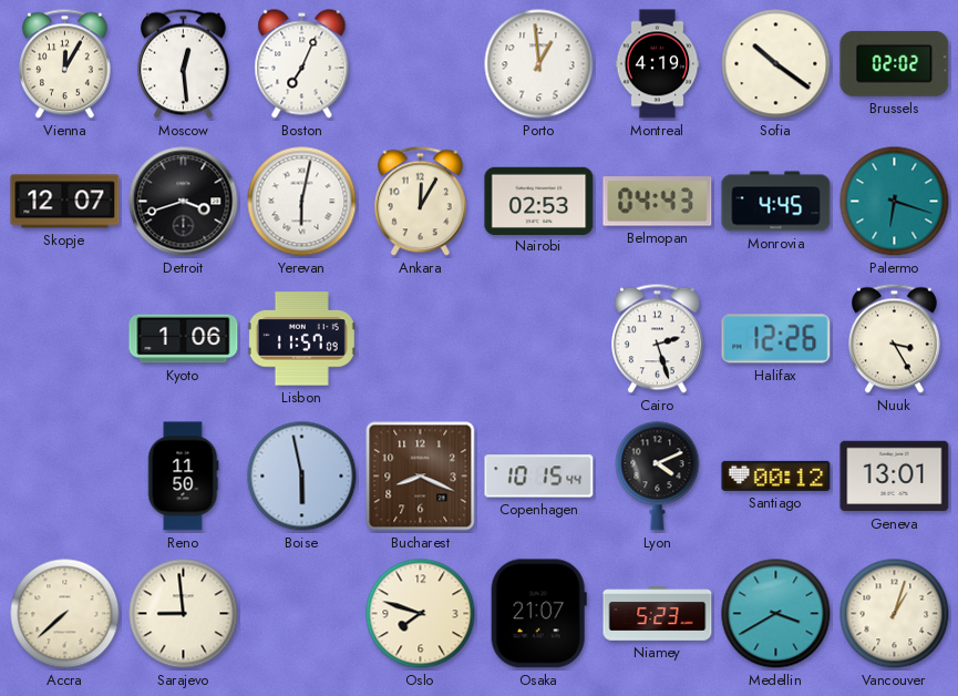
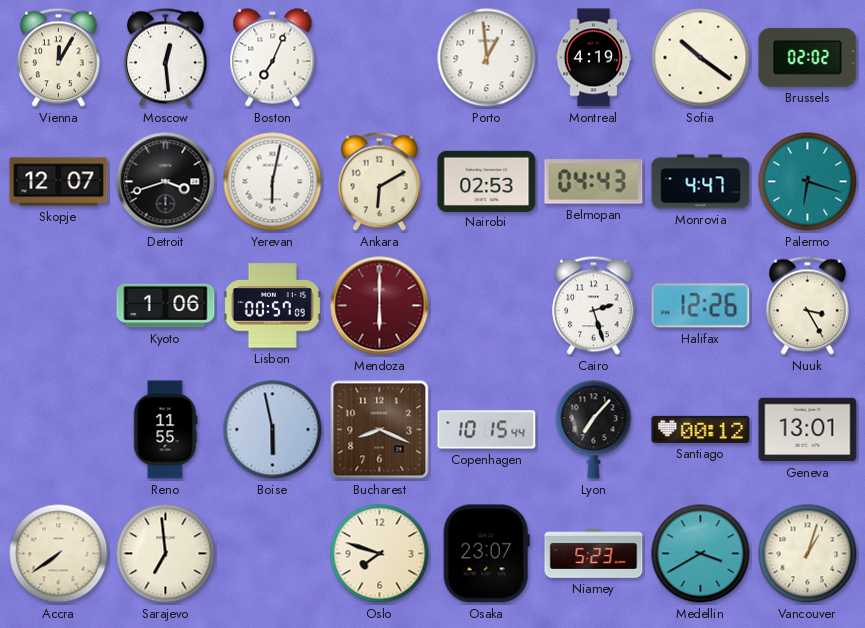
Ankara: 12:05 -> 6:10 (380, 182)
Monrovia: 4:45 -> 4:47 (701, 182)
Lisbon: 11:57 -> 00:57 (272, 306)
Mendoza: none -> 6:00 (380, 306)
Reno: 11:50 -> 11:55 (166, 430)
Lyon: 4:11 -> 7:07 (594, 430)
Accra: 7:38 -> 7:39 (59, 554)
Sarajevo: 8:59 -> 6:59 (166, 554)
Osaka: 21:07 -> 23:07 (486, 554)
